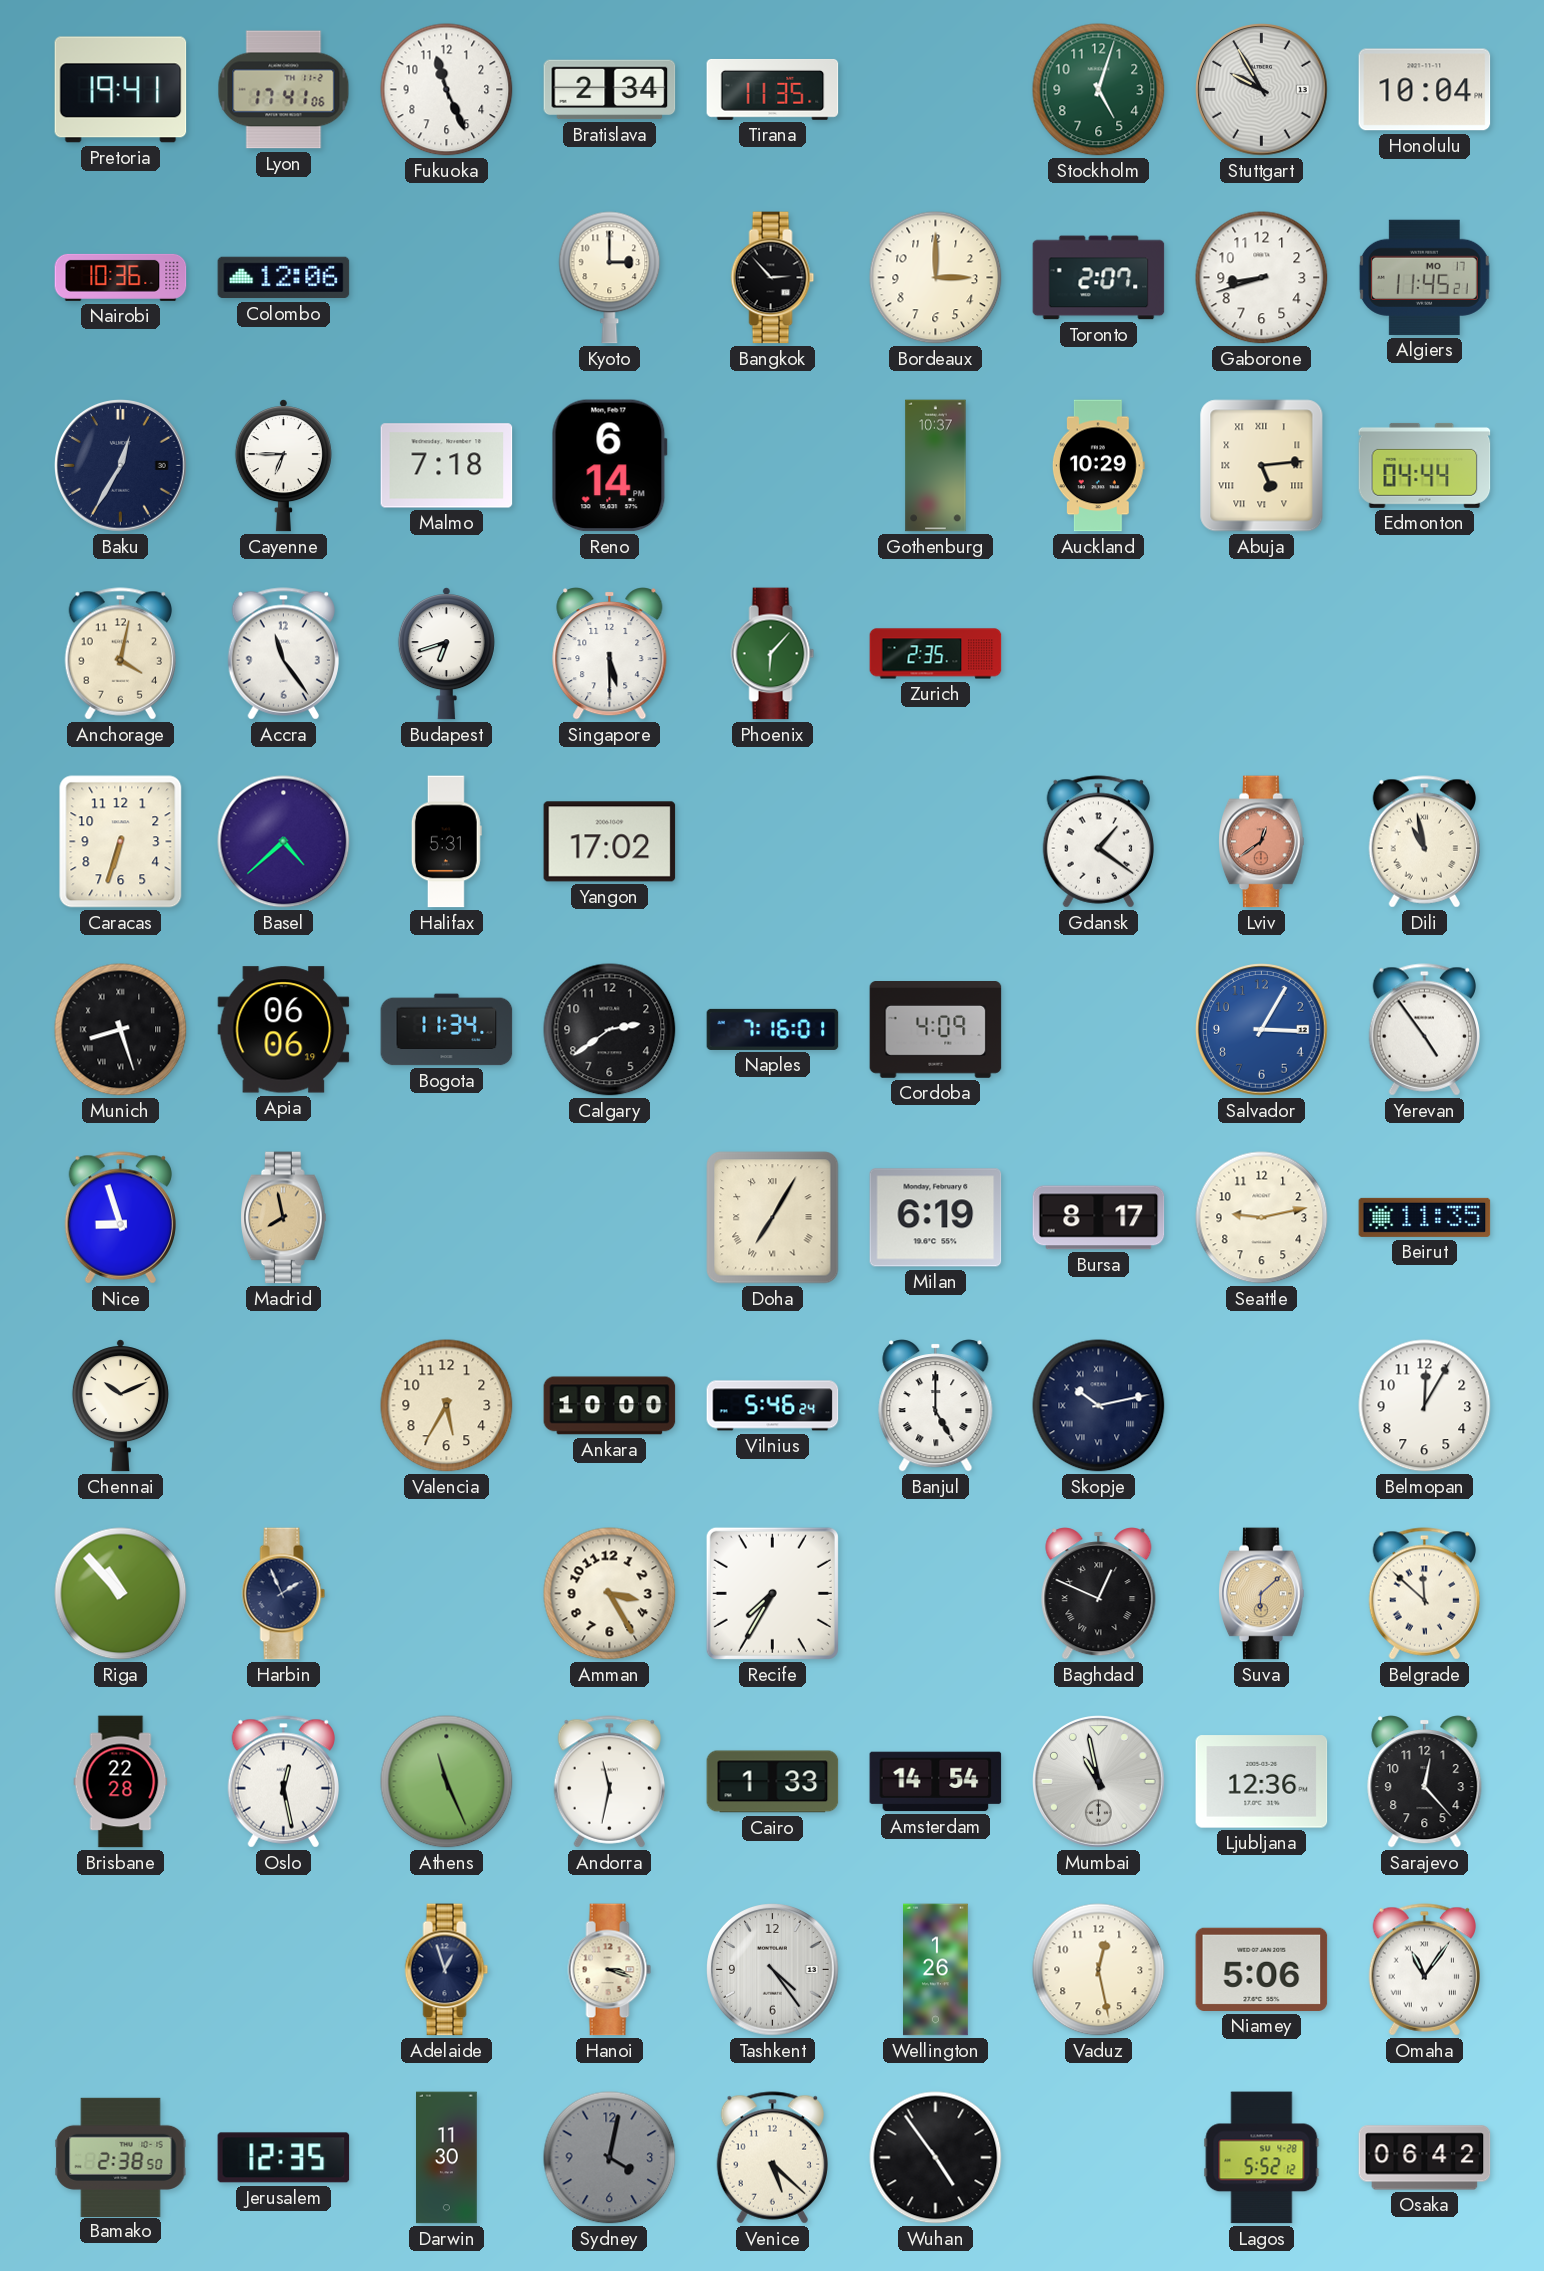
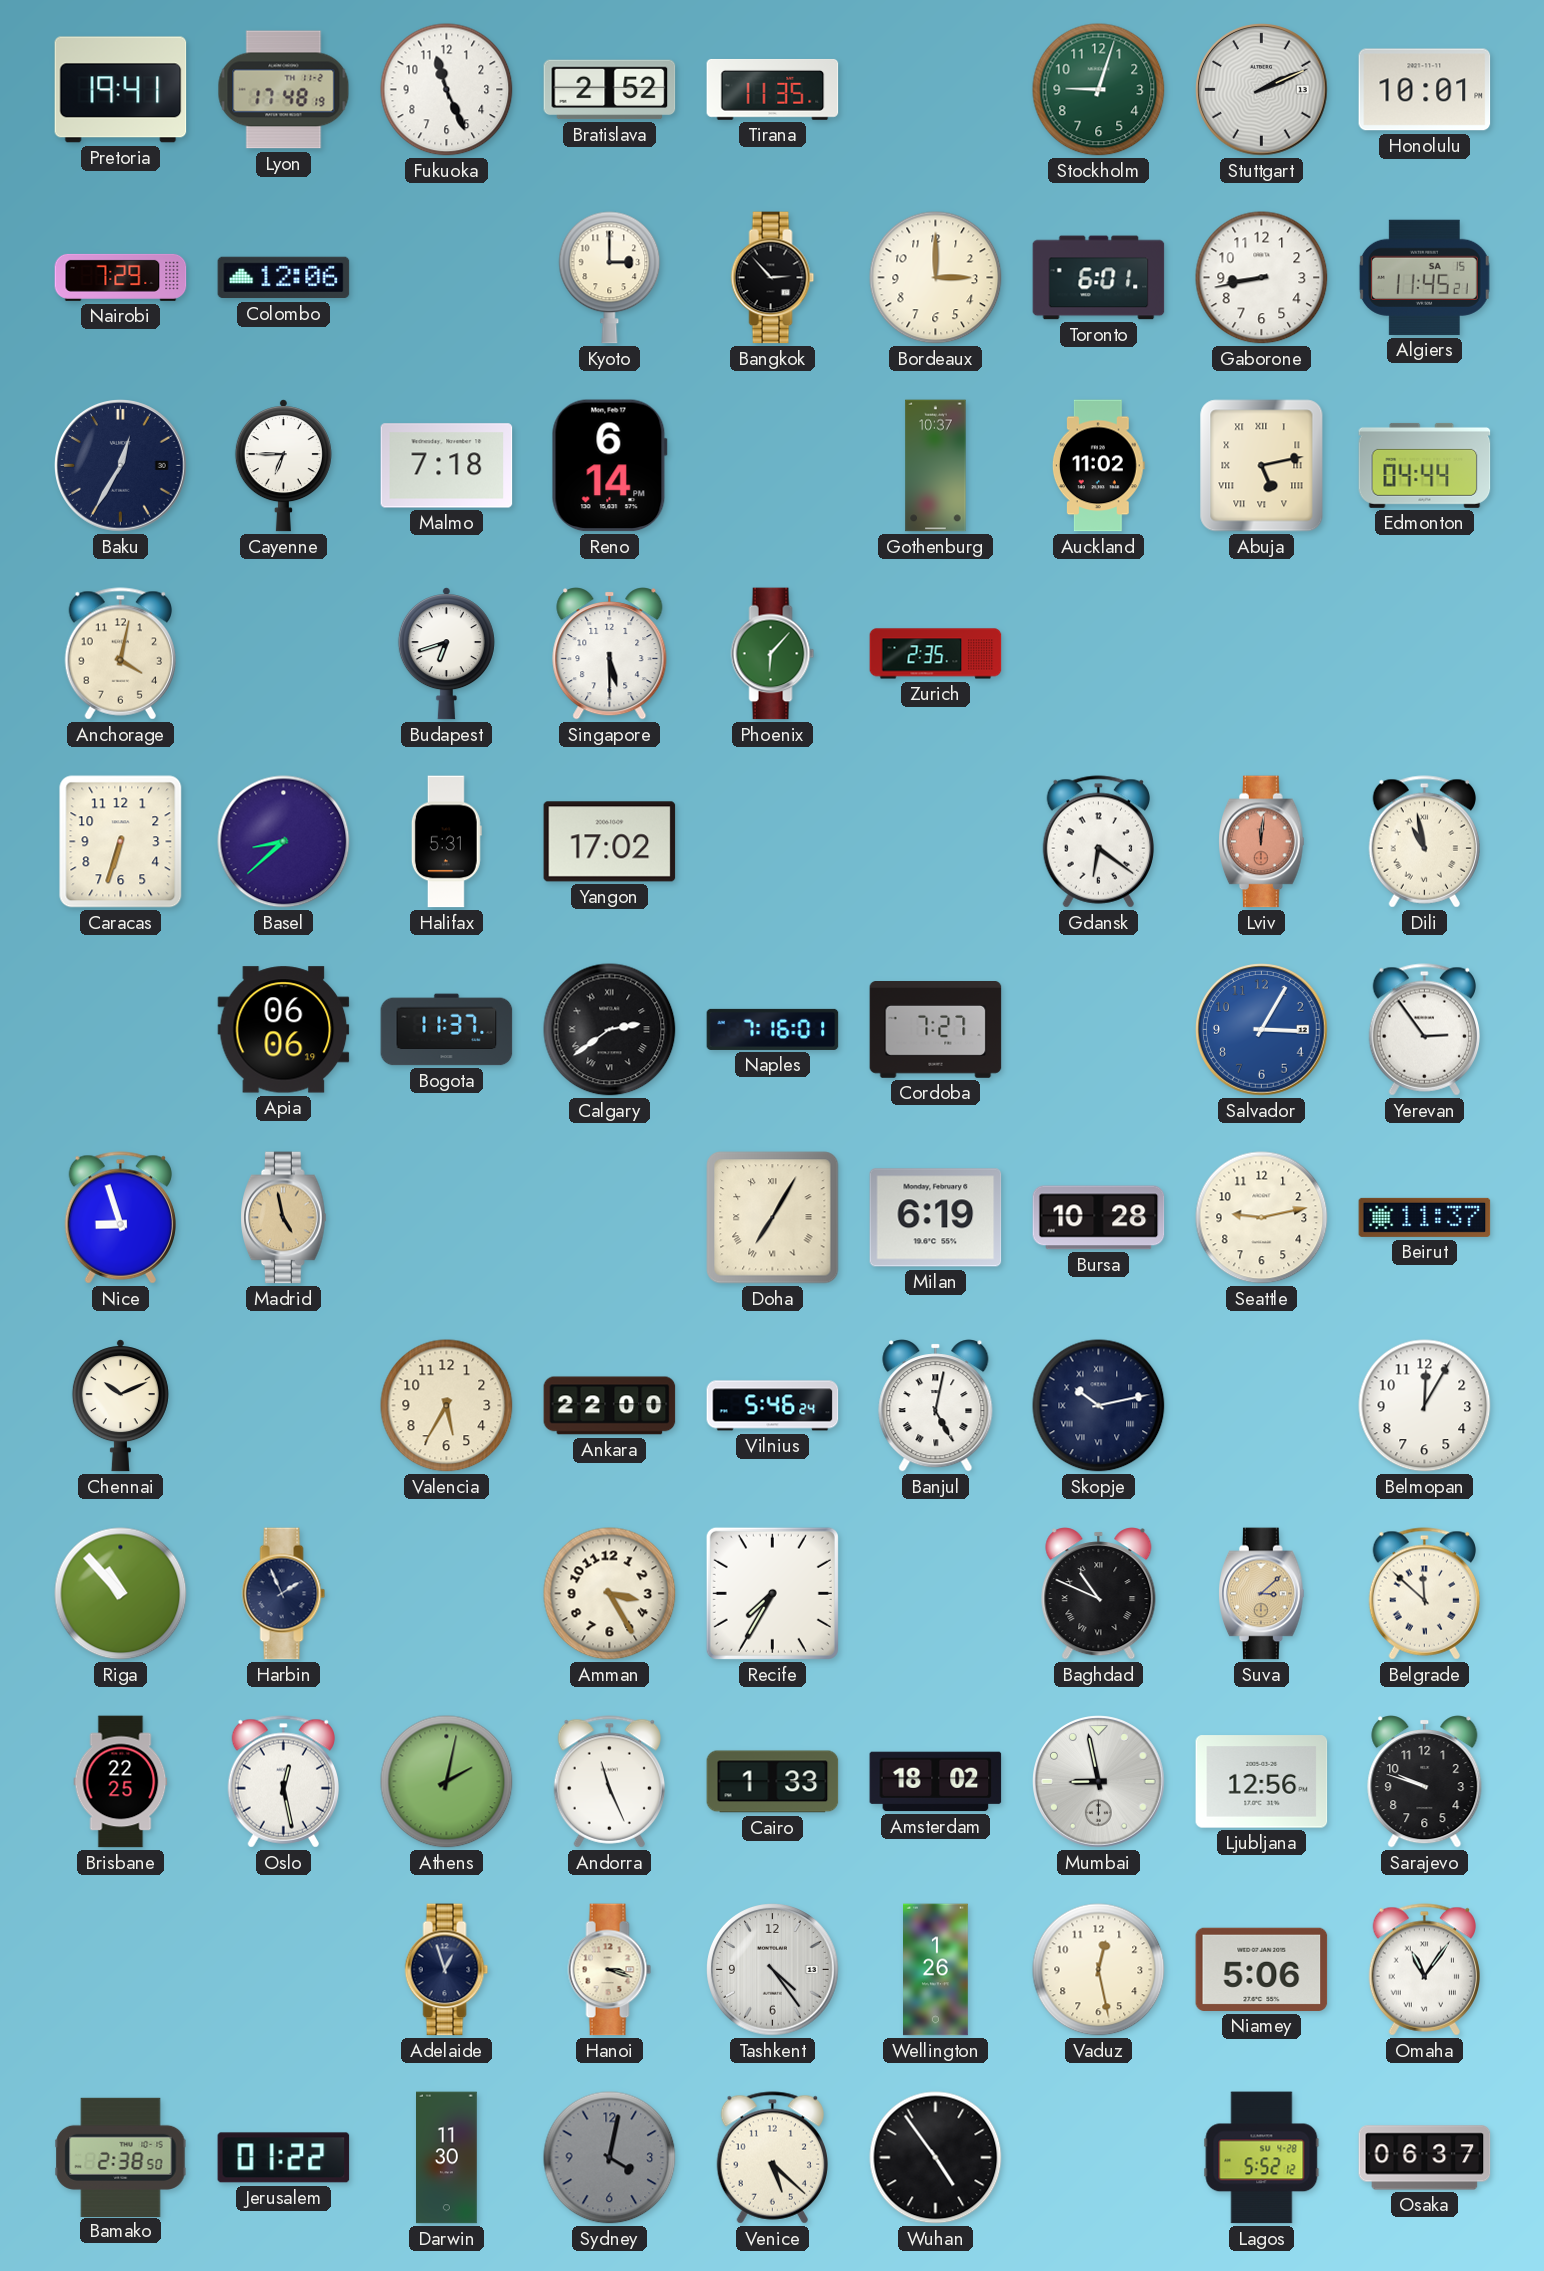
Lyon: 17:41 -> 17:48 (284, 90)
Bratislava: 2:34 -> 2:52 (610, 90)
Stockholm: 5:03 -> 9:03 (1099, 90)
Stuttgart: 9:55 -> 2:11 (1262, 90)
Honolulu: 10:04 -> 10:01 (1425, 90)
Nairobi: 10:36 -> 7:29 (121, 277)
Toronto: 2:07 -> 6:01 (1099, 278)
Gaborone: 8:42 -> 8:43 (1262, 278)
Algiers date: MO 17 -> SA 15 (1424, 277)
Auckland: 10:29 -> 11:02 (1098, 466)
Abuja: 5:14 -> 5:13 (1262, 466)
Accra: 11:24 -> none (283, 654)
Basel: 4:38 -> 8:38 (284, 842)
Gdansk: 1:21 -> 6:21 (1098, 842)
Lviv: 12:39 -> 12:01 (1262, 842)
Munich: 8:27 -> none (121, 1030)
Bogota: 11:34 -> 11:37 (447, 1030)
Calgary numerals: Arabic -> Roman (610, 1030)
Cordoba: 4:09 -> 7:27 (936, 1030)
Yerevan: 4:54 -> 2:54 (1424, 1030)
Madrid: 7:58 -> 4:58 (284, 1218)
Bursa: 8:17 -> 10:28 (1099, 1218)
Beirut: 11:35 -> 11:37 (1425, 1217)
Ankara: 10:00 -> 22:00 (610, 1406)
Banjul: 5:00 -> 5:02 (936, 1406)
Baghdad: 12:49 -> 10:49 (1099, 1594)
Suva: 6:08 -> 3:08 (1262, 1594)
Brisbane: 22:28 -> 22:25 (121, 1782)
Athens: 11:26 -> 2:02 (447, 1782)
Andorra: 11:32 -> 11:26 (609, 1782)
Amsterdam: 14:54 -> 18:02 (936, 1782)
Mumbai: 10:58 -> 8:58 (1099, 1782)
Ljubljana: 12:36 -> 12:56 (1262, 1782)
Sarajevo: 12:23 -> 9:48 (1425, 1782)
Jerusalem: 12:35 -> 01:22 (284, 2158)
Osaka: 06:42 -> 06:37 (1425, 2158)
